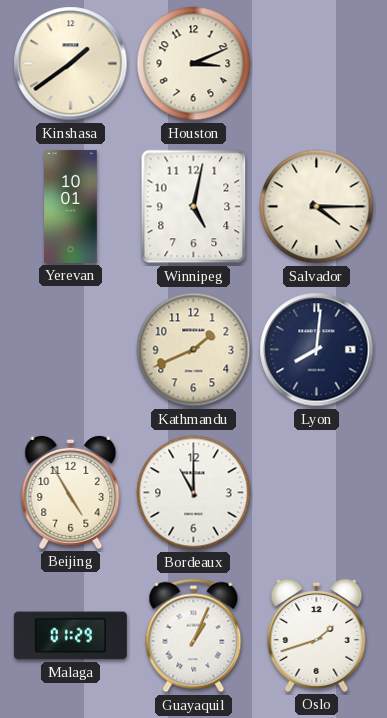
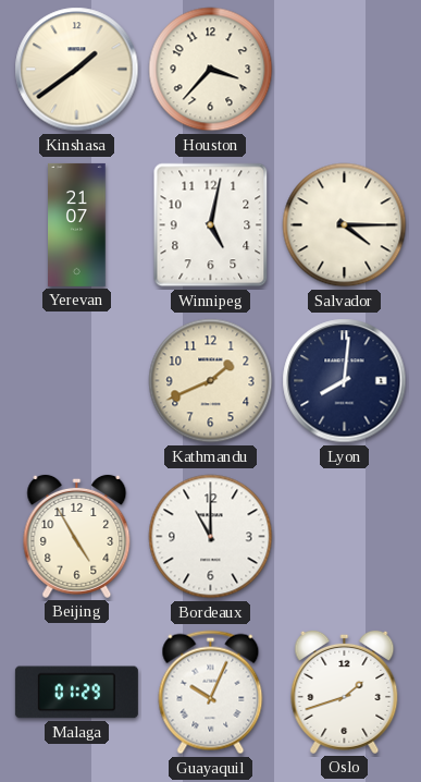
Houston: 3:11 -> 3:37 (211, 70)
Yerevan: 10:01 -> 21:07 (77, 224)
Guayaquil: 1:04 -> 10:04 (211, 693)
